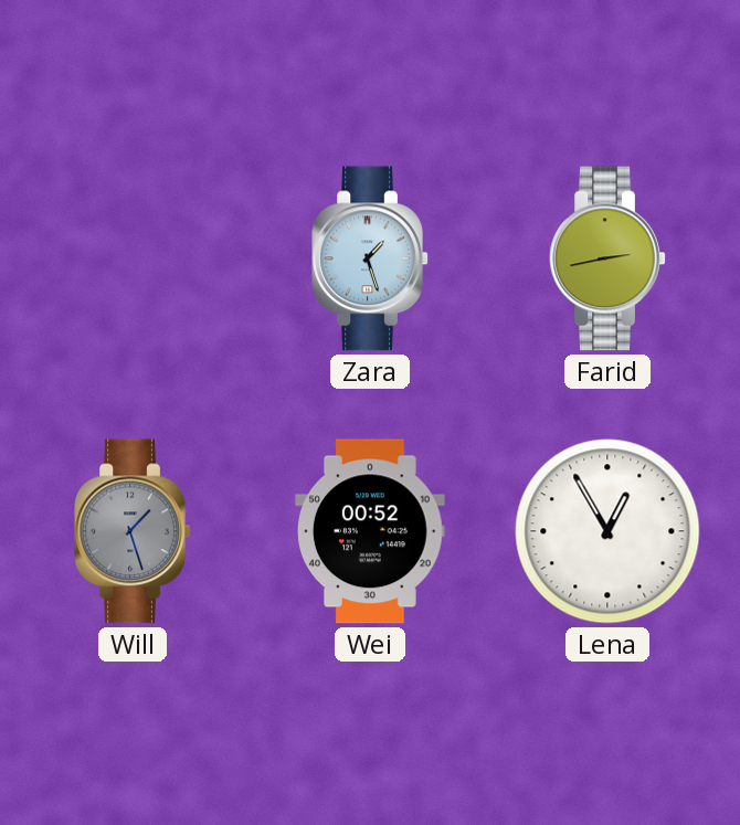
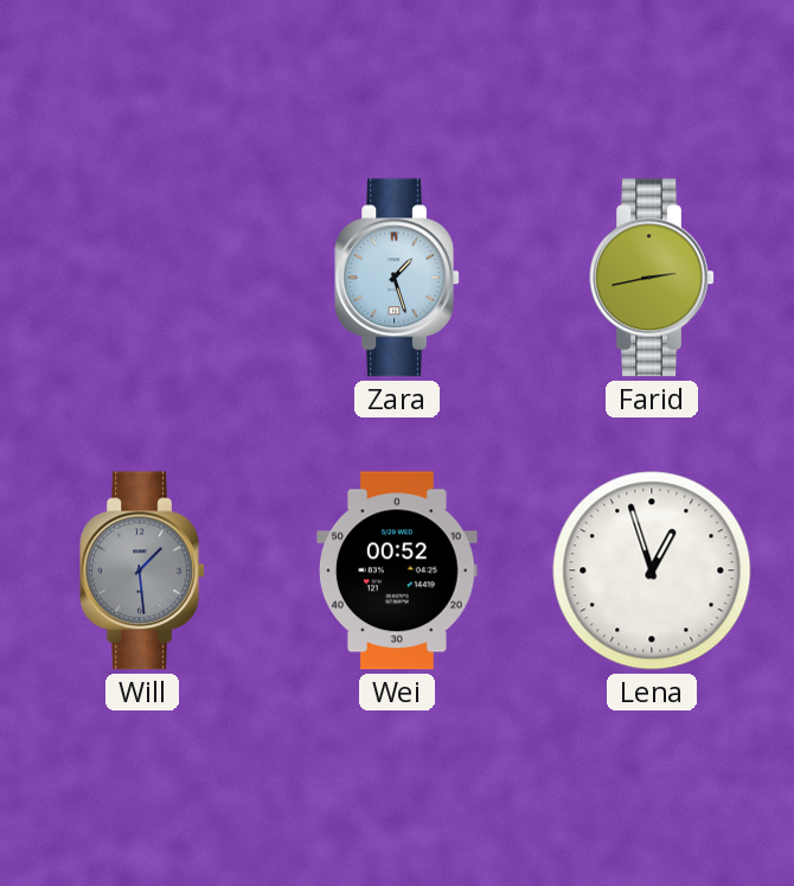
Will: 1:27 -> 1:29 (142, 571)
Lena: 12:55 -> 12:57 (652, 571)
